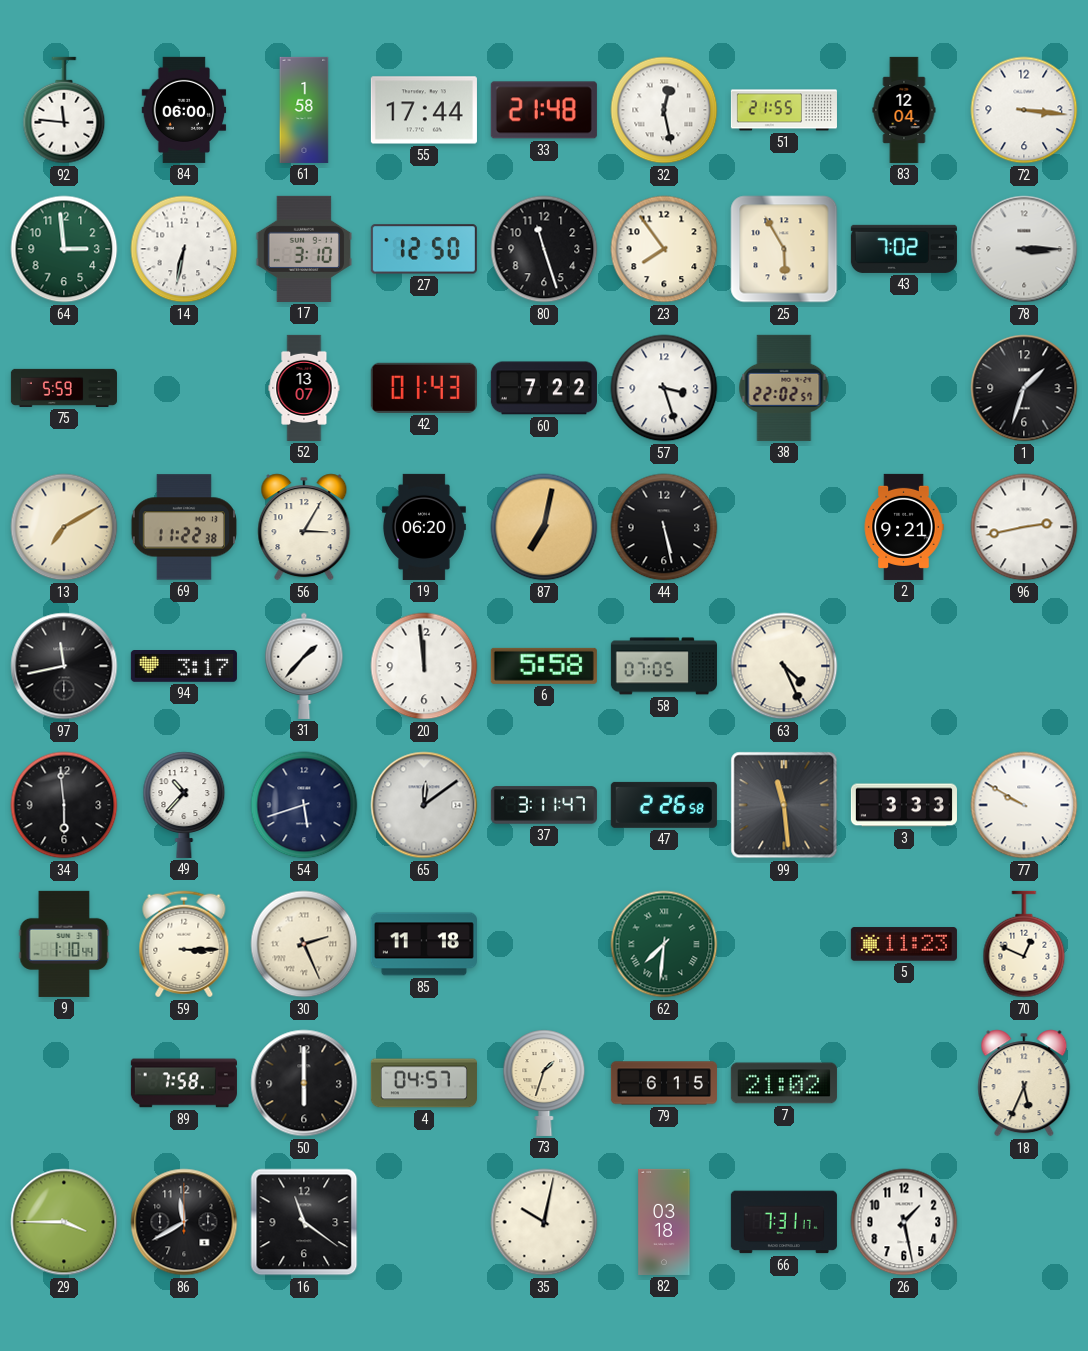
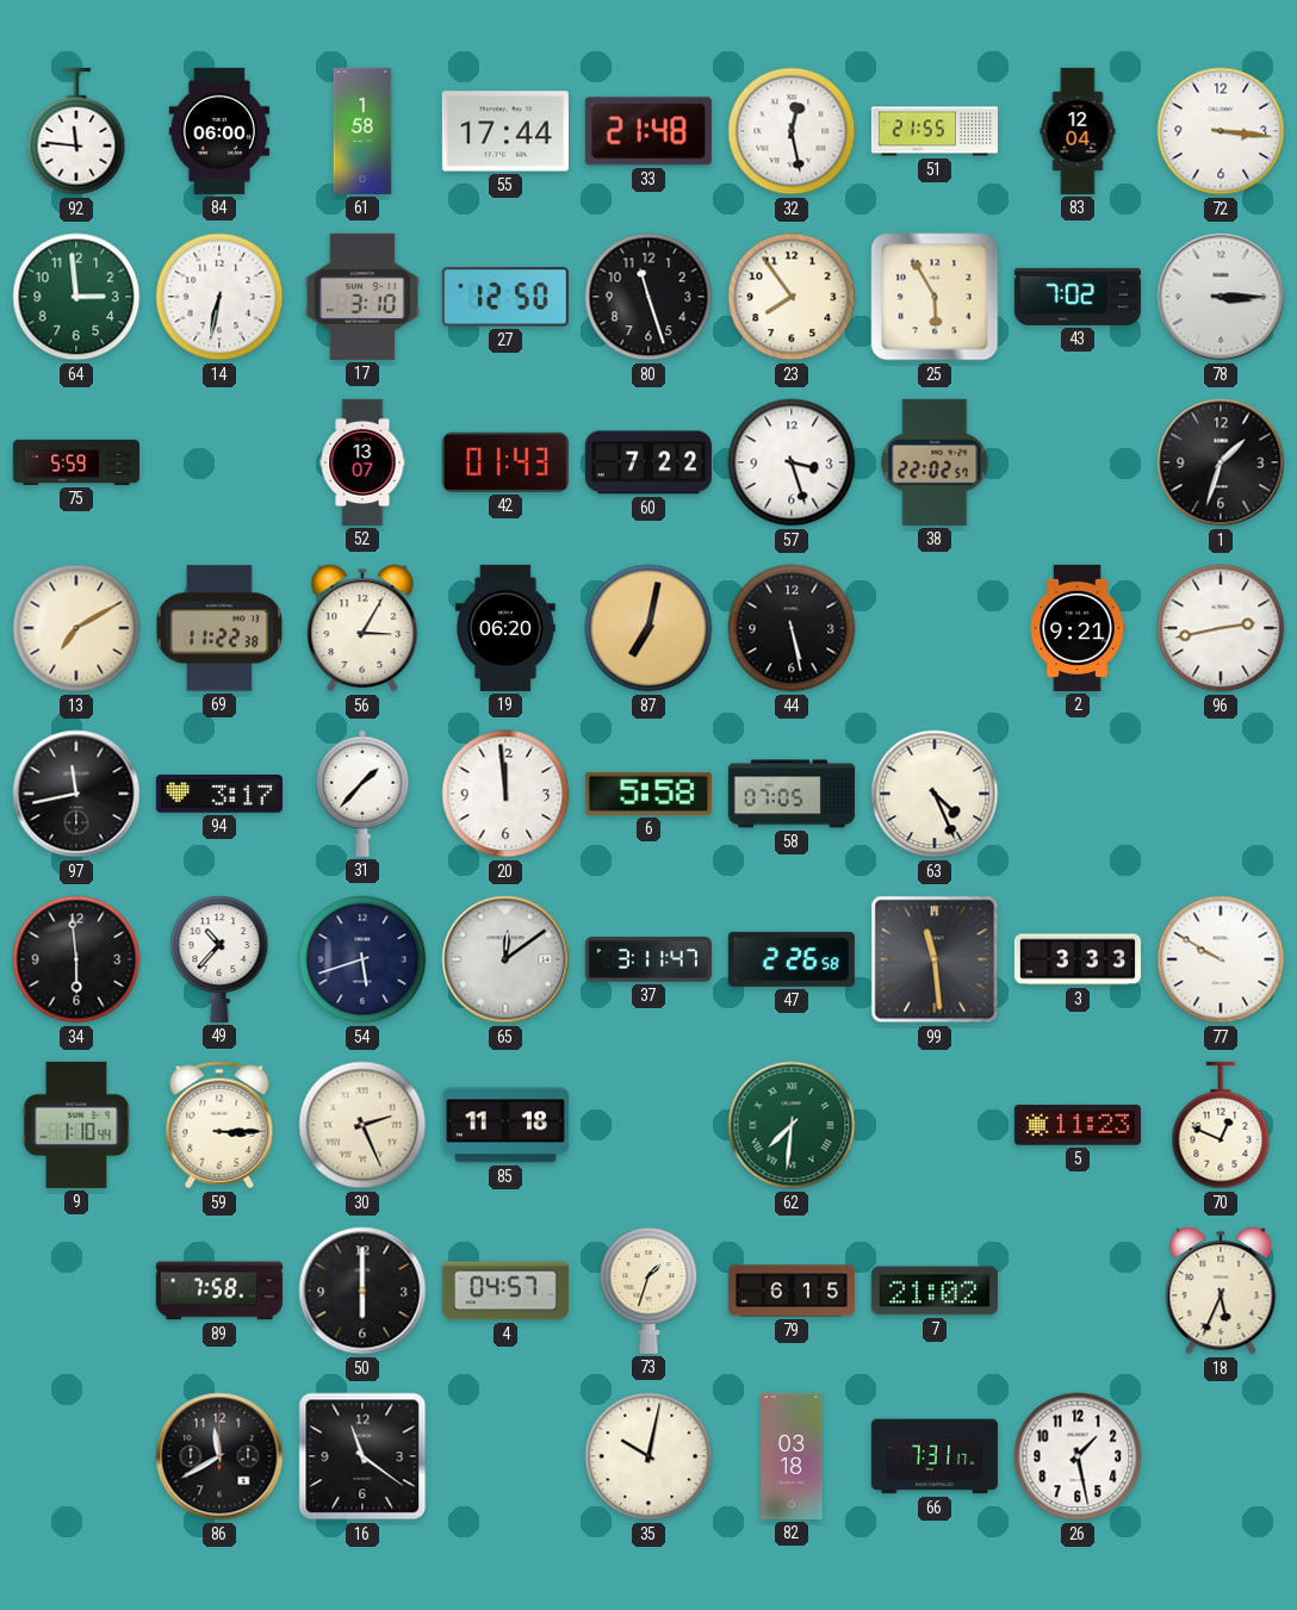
29: 3:45 -> none (64, 1222)
